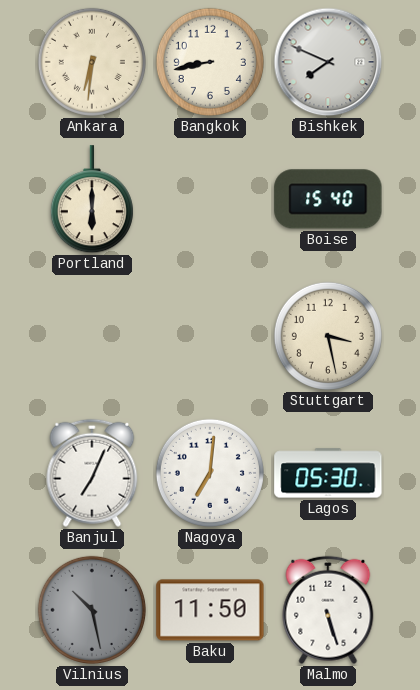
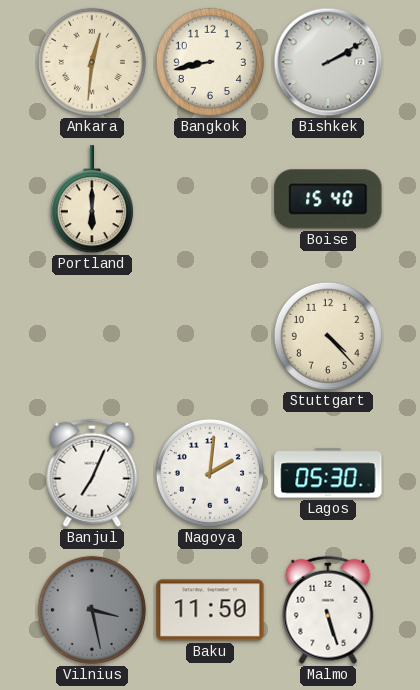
Ankara: 6:31 -> 12:31 (92, 62)
Bishkek: 7:49 -> 2:10 (328, 62)
Stuttgart: 3:28 -> 4:23 (328, 336)
Nagoya: 7:01 -> 2:01 (210, 473)
Vilnius: 10:28 -> 3:28 (92, 610)
